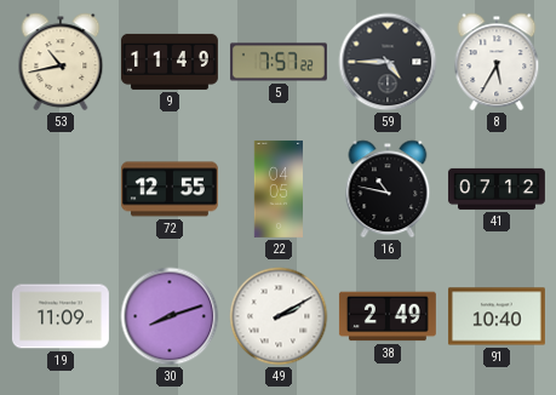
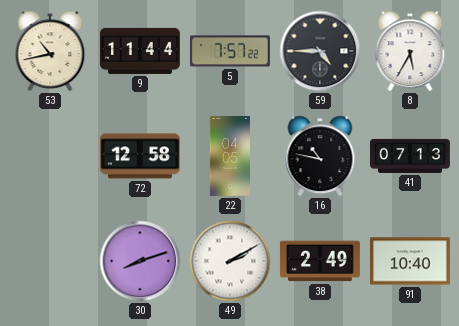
9: 11:49 -> 11:44 (140, 51)
72: 12:55 -> 12:58 (140, 156)
41: 07:12 -> 07:13 (410, 156)
19: 11:09 -> none (61, 316)
